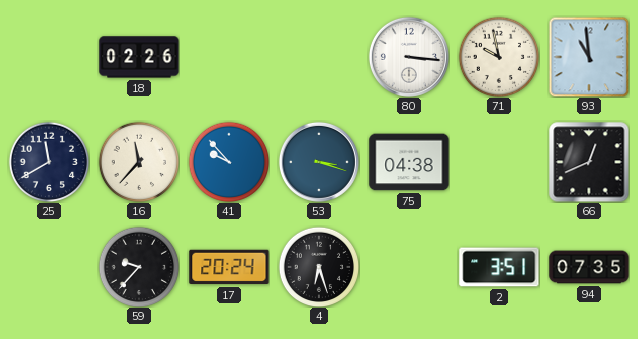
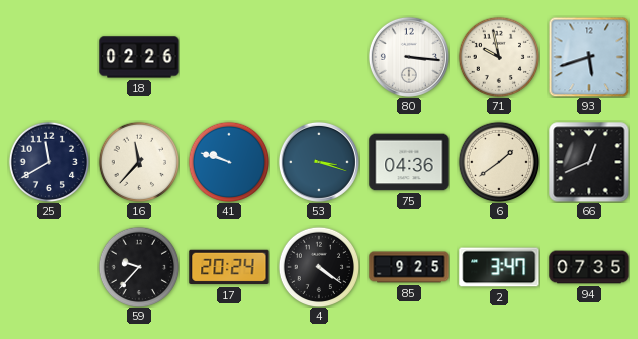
93: 10:59 -> 5:42 (589, 57)
41: 9:53 -> 9:48 (229, 162)
75: 04:38 -> 04:36 (409, 162)
6: none -> 1:39 (499, 162)
4: 6:27 -> 4:21 (319, 267)
85: none -> 9:25 (409, 267)
2: 3:51 -> 3:47 (499, 267)
